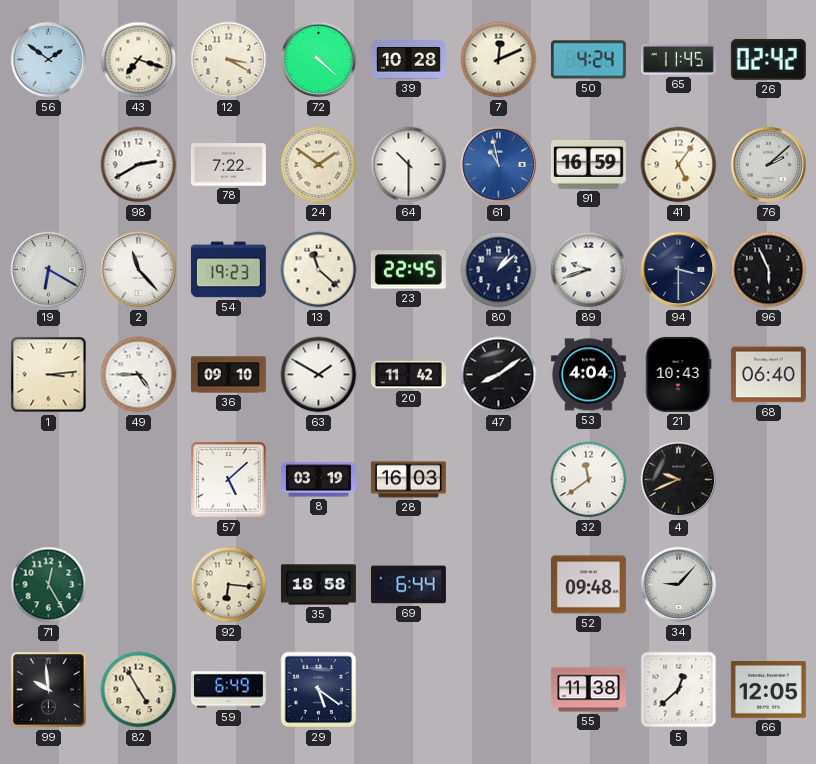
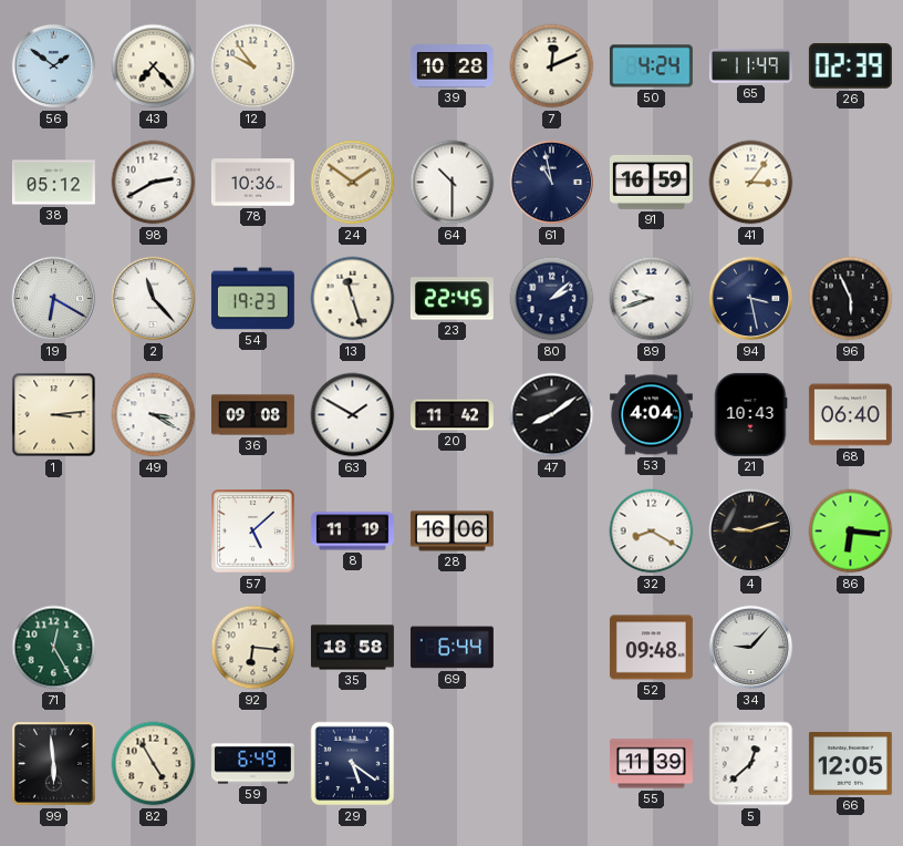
43: 7:18 -> 7:23 (154, 66)
12: 3:20 -> 9:54 (253, 66)
72: 4:22 -> none (319, 60)
65: 11:45 -> 11:49 (750, 65)
26: 02:42 -> 02:39 (850, 65)
38: none -> 05:12 (53, 183)
78: 7:22 -> 10:36 (252, 183)
61 dial: blue -> navy (552, 183)
41: 5:06 -> 3:06 (751, 183)
76: 2:08 -> none (769, 165)
13: 11:22 -> 11:27 (353, 299)
80: 1:08 -> 2:08 (552, 299)
94: 3:30 -> 3:28 (751, 299)
49: 4:45 -> 3:20 (154, 415)
36: 09:10 -> 09:08 (252, 415)
8: 03:19 -> 11:19 (352, 532)
28: 16:03 -> 16:06 (451, 532)
32: 11:39 -> 8:20 (652, 532)
4: 9:41 -> 9:12 (751, 532)
86: none -> 6:16 (851, 532)
99: 9:59 -> 5:59 (54, 764)
55: 11:38 -> 11:39 (651, 764)
